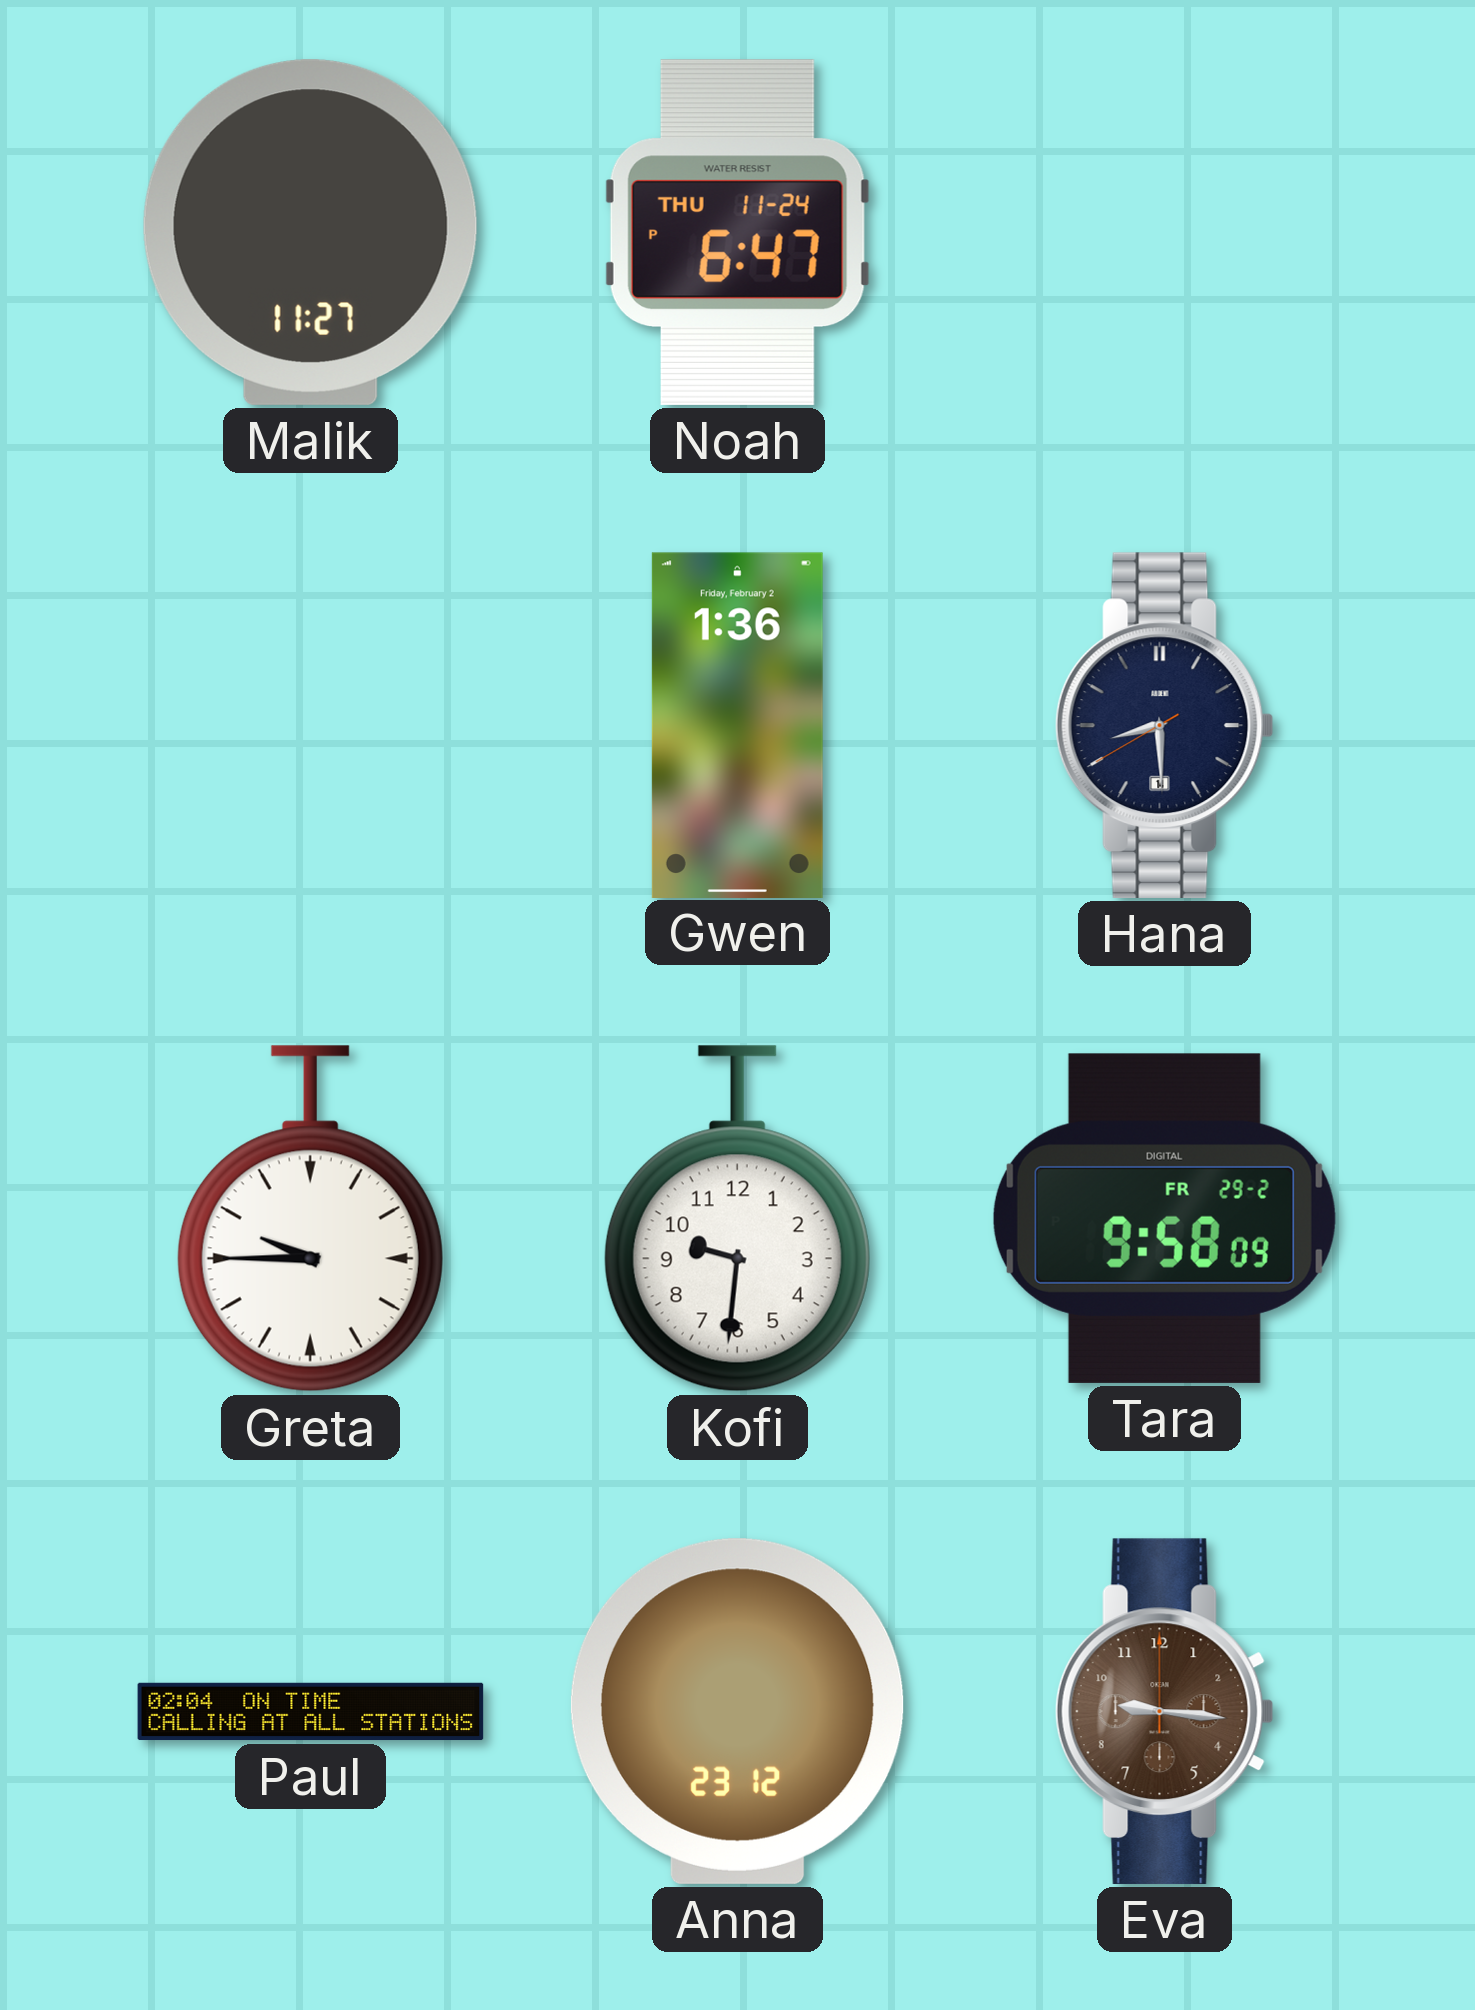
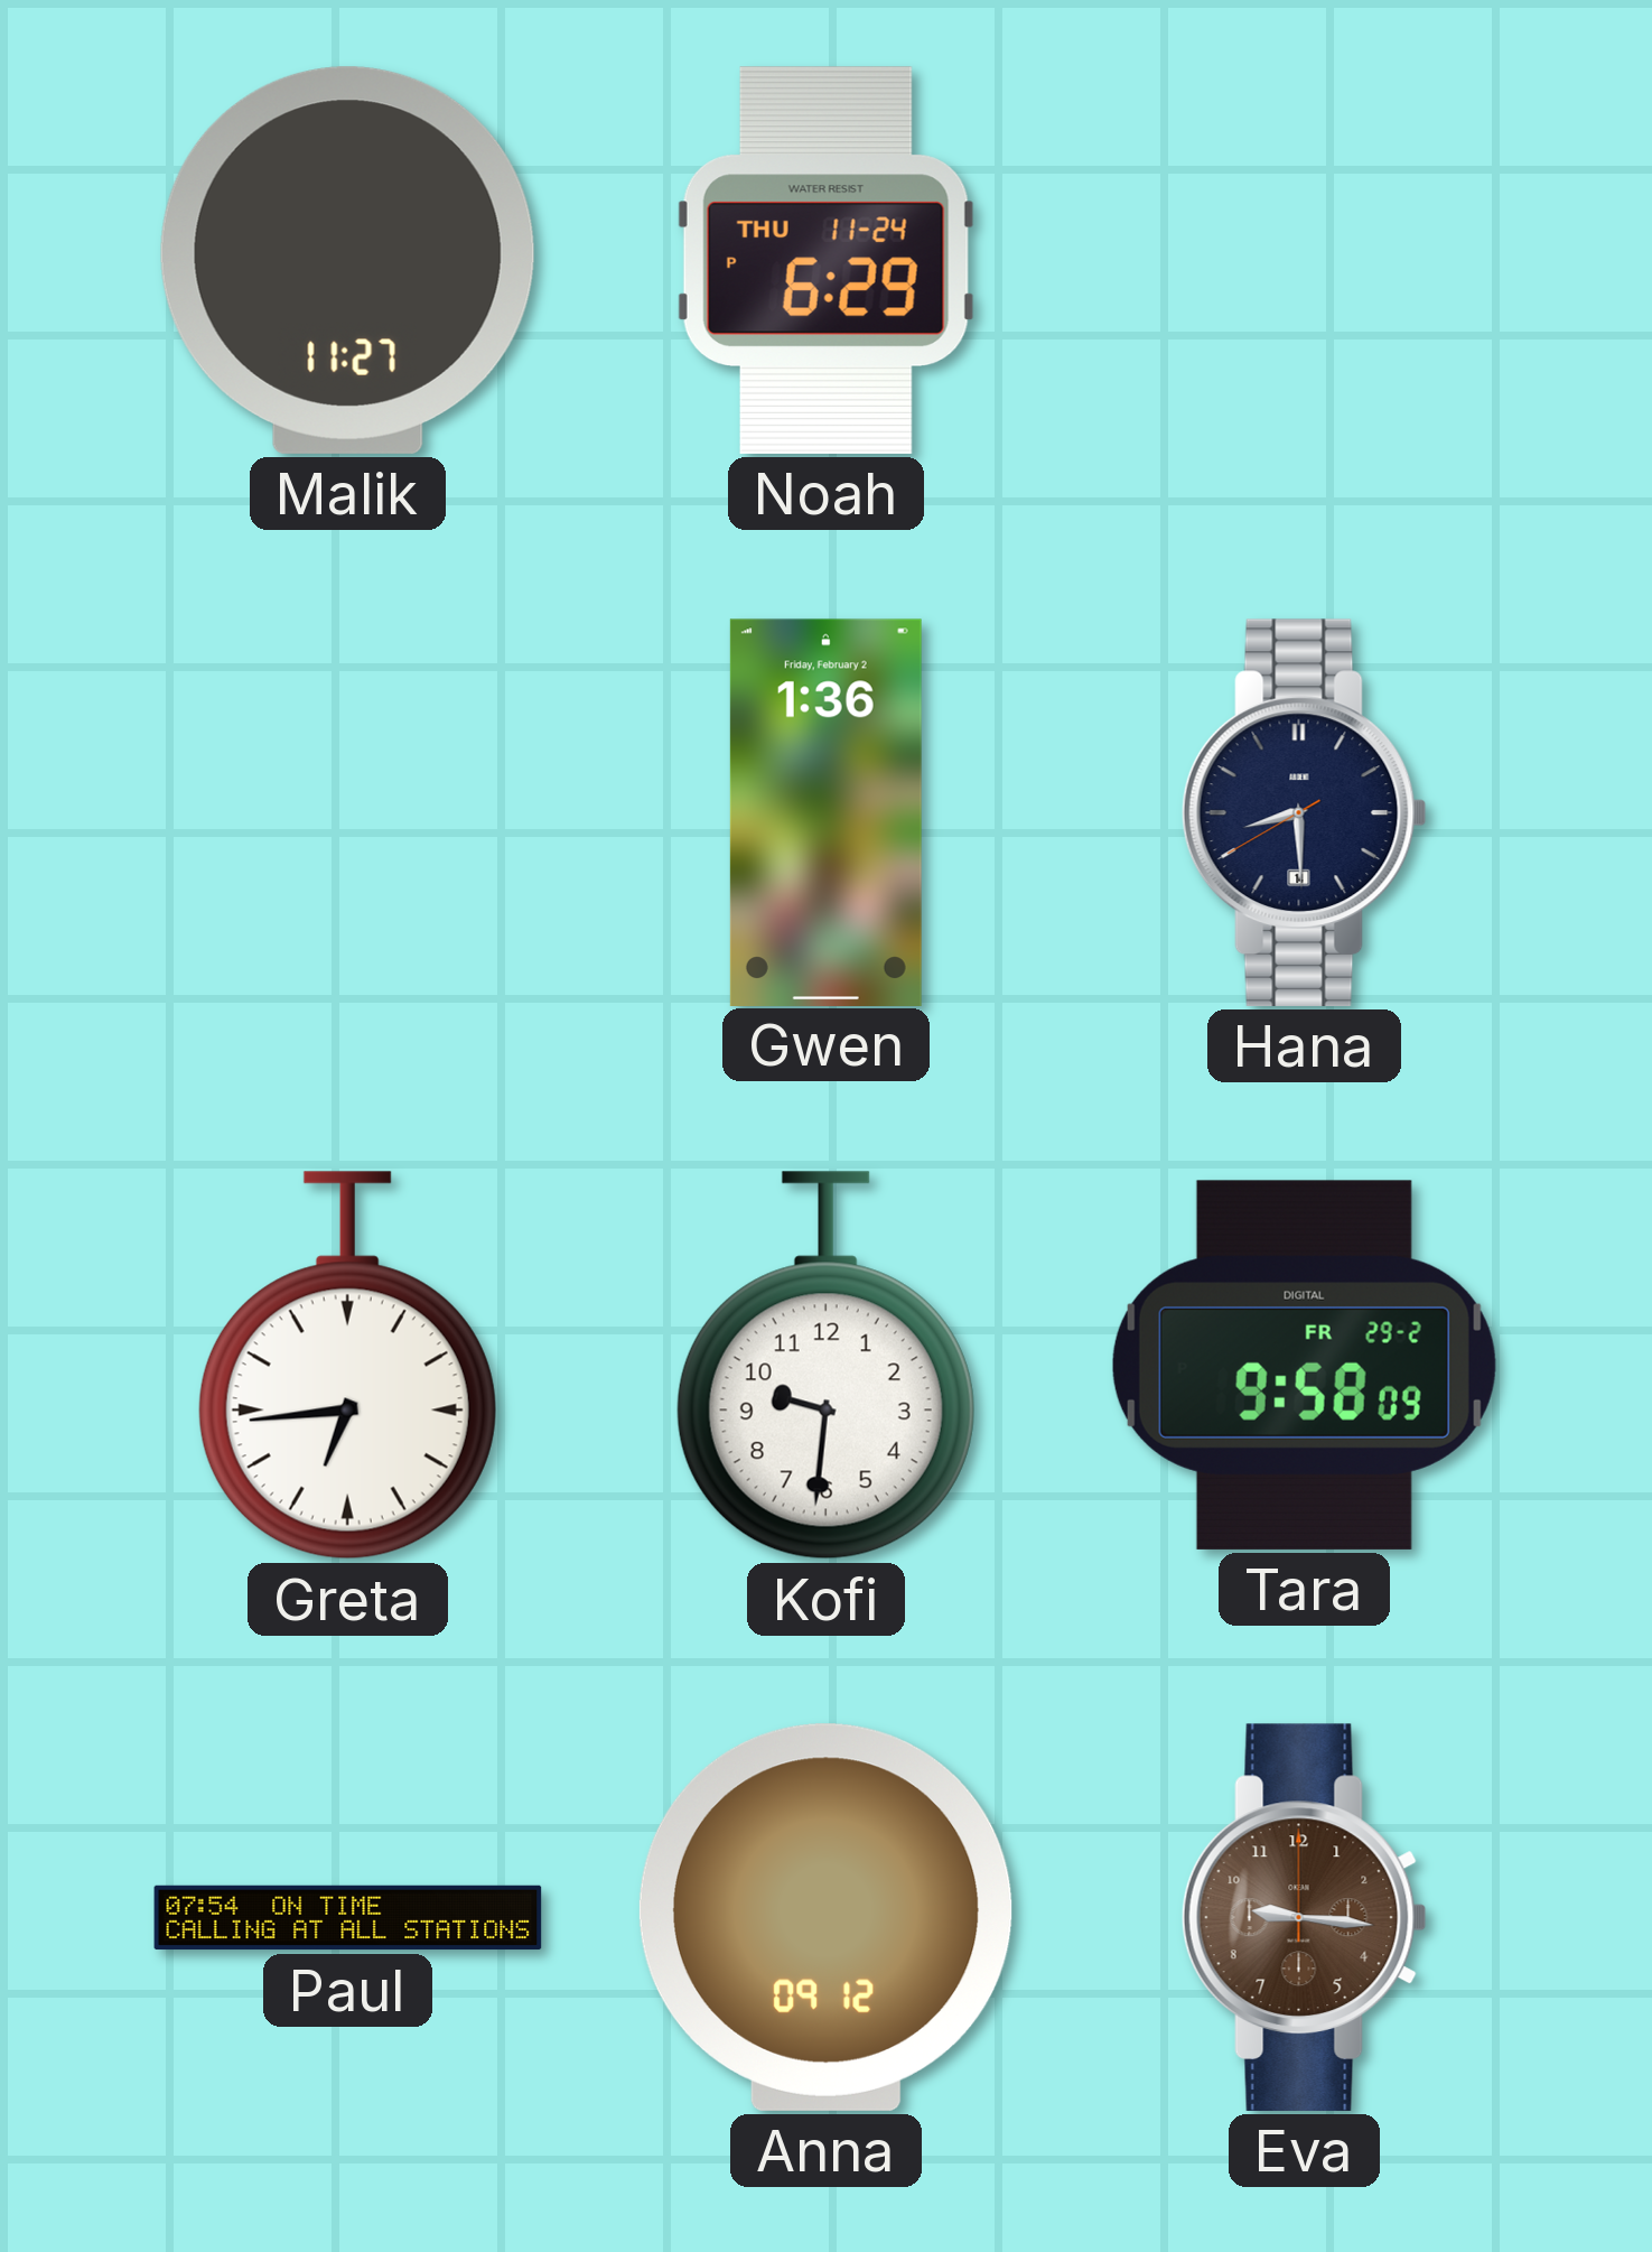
Noah: 6:47 -> 6:29 (825, 260)
Greta: 9:45 -> 6:44 (347, 1366)
Paul: 02:04 -> 07:54 (348, 1918)
Anna: 23:12 -> 09:12 (825, 1917)
